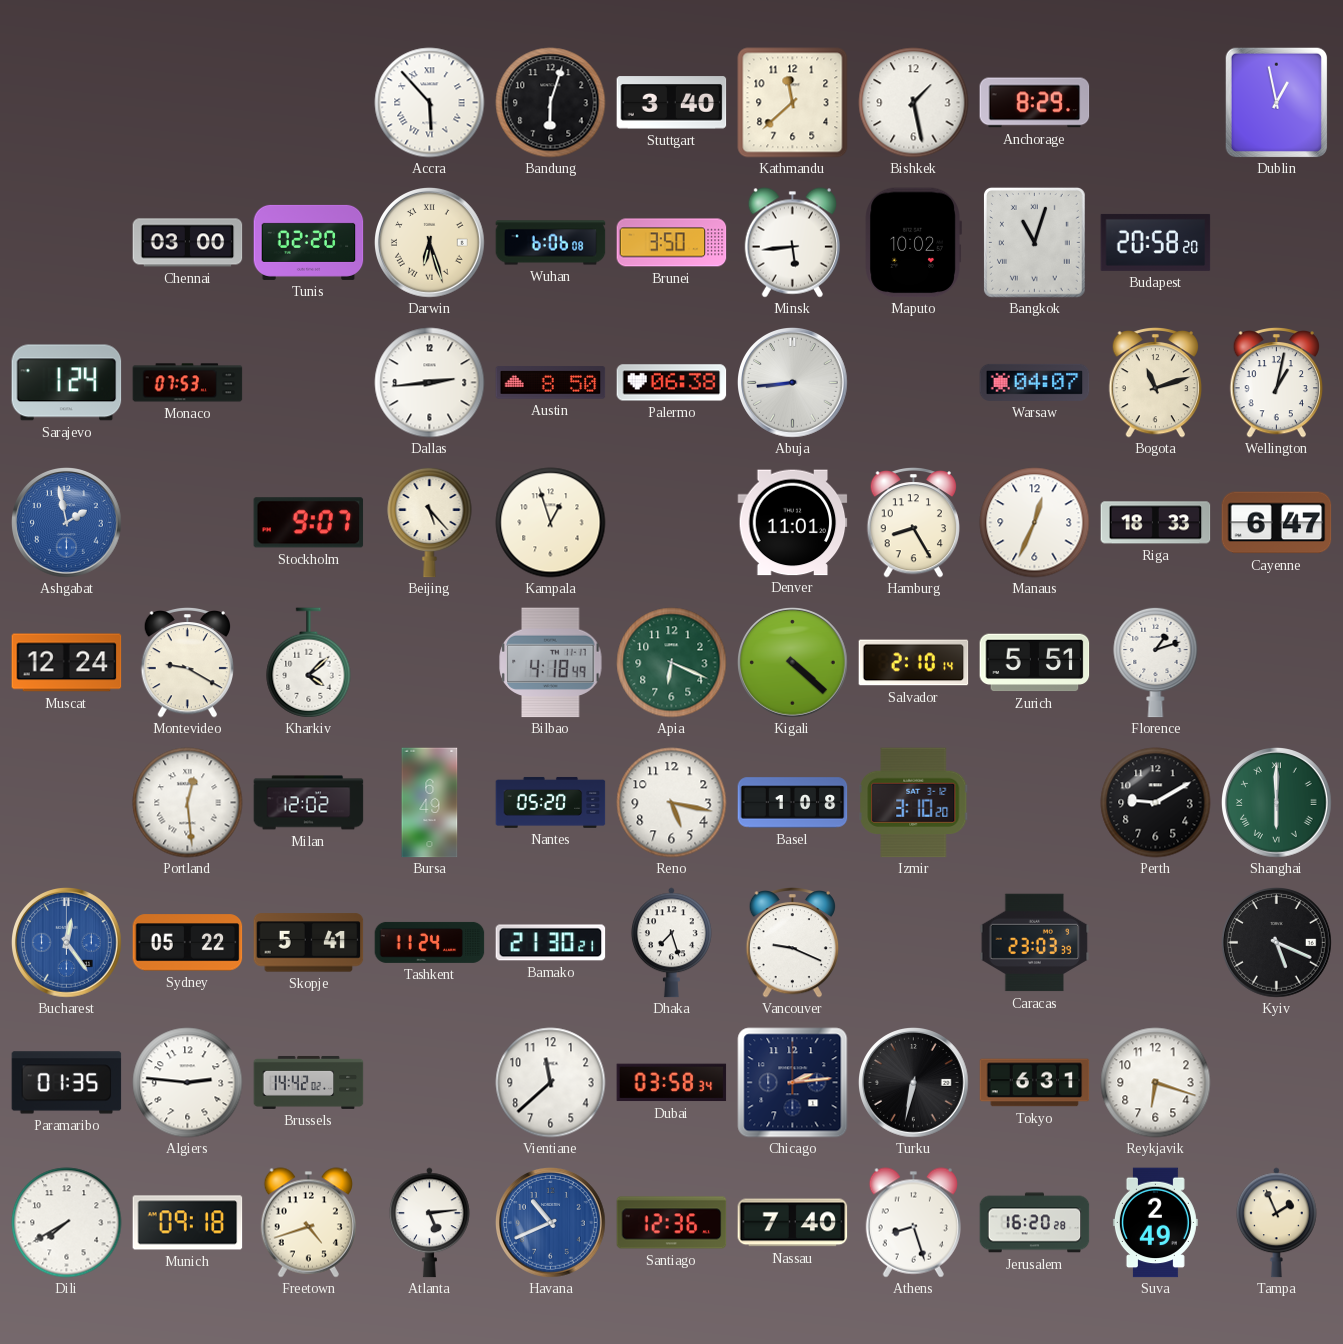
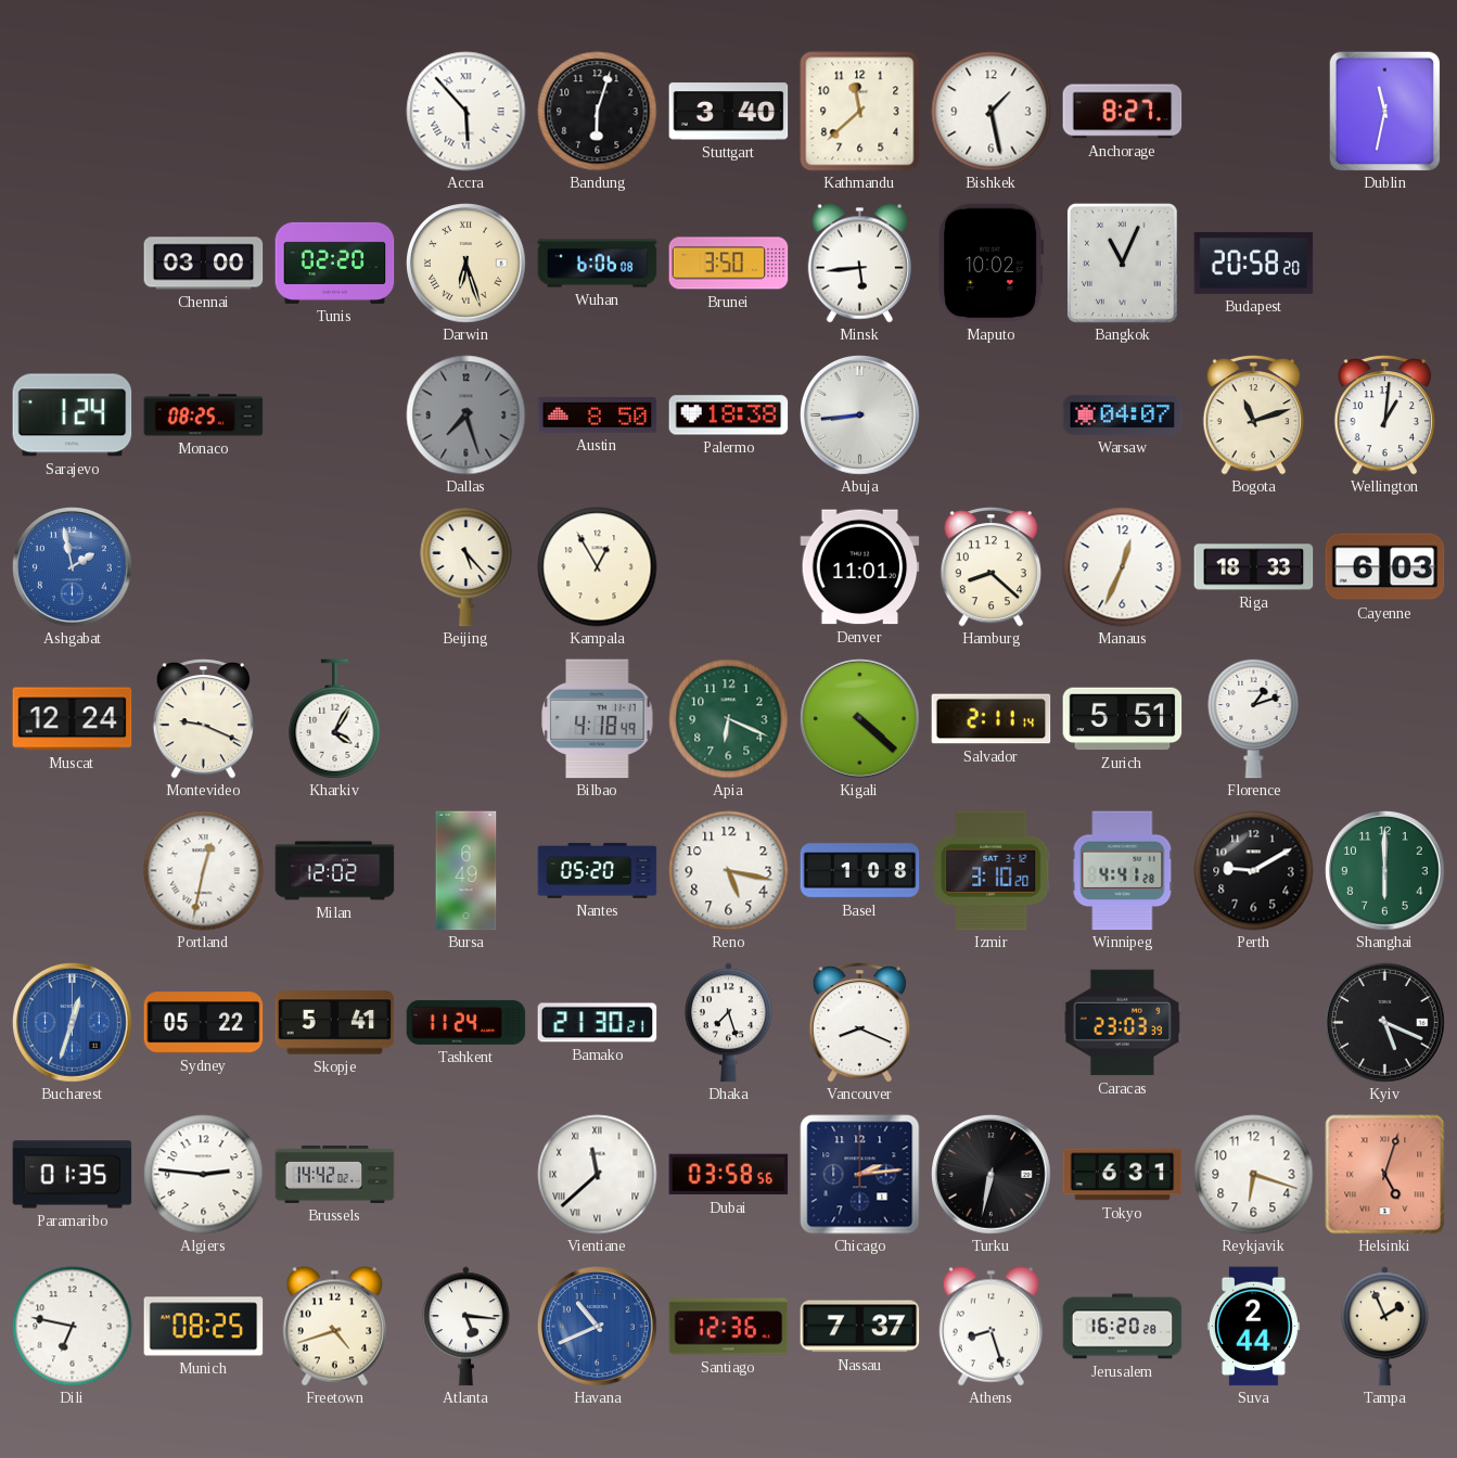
Anchorage: 8:29 -> 8:27 (1123, 112)
Dublin: 12:58 -> 11:32 (1384, 111)
Bangkok: 11:03 -> 11:04 (1122, 263)
Monaco: 07:53 -> 08:25 (204, 415)
Dallas: 2:44 -> 7:27 (467, 415)
Dallas dial: white -> grey (467, 415)
Palermo: 06:38 -> 18:38 (729, 415)
Wellington: 1:02 -> 1:01 (1384, 415)
Stockholm: 9:07 -> none (309, 523)
Kampala: 12:57 -> 12:55 (598, 567)
Hamburg: 8:25 -> 8:22 (990, 567)
Cayenne: 6:47 -> 6:03 (1385, 567)
Montevideo: 9:20 -> 9:19 (203, 719)
Kharkiv: 4:08 -> 4:05 (335, 719)
Salvador: 2:10 -> 2:11 (992, 719)
Portland: 12:29 -> 12:32 (204, 871)
Winnipeg: none -> 4:41 (1123, 871)
Shanghai numerals: Roman -> Arabic (1385, 871)
Bucharest: 12:24 -> 12:33 (73, 1023)
Vancouver: 9:19 -> 8:19 (859, 1023)
Vientiane numerals: Arabic -> Roman (598, 1175)
Dubai: 03:58:34 -> 03:58:56 (729, 1175)
Helsinki: none -> 5:03 (1385, 1175)
Dili: 7:40 -> 6:47 (73, 1327)
Munich: 09:18 -> 08:25 (204, 1327)
Atlanta: 5:14 -> 5:16 (467, 1327)
Nassau: 7:40 -> 7:37 (860, 1327)
Suva: 2:49 -> 2:44 (1253, 1327)
